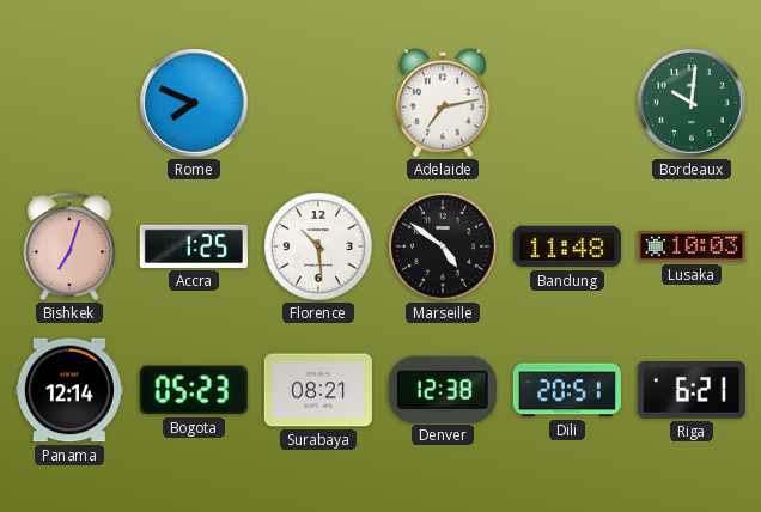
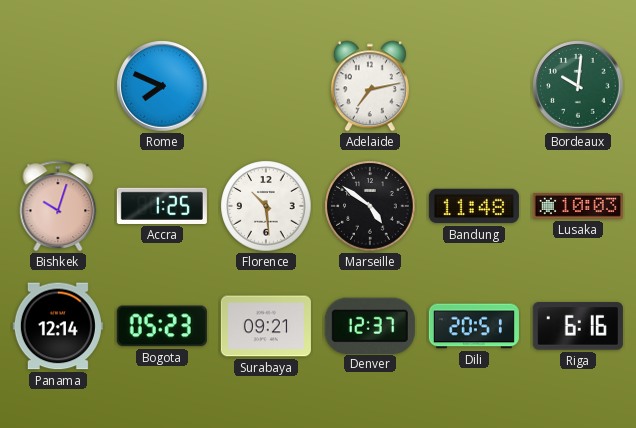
Bishkek: 7:03 -> 10:03 (58, 206)
Surabaya: 08:21 -> 09:21 (266, 326)
Denver: 12:38 -> 12:37 (370, 325)
Riga: 6:21 -> 6:16 (578, 326)
